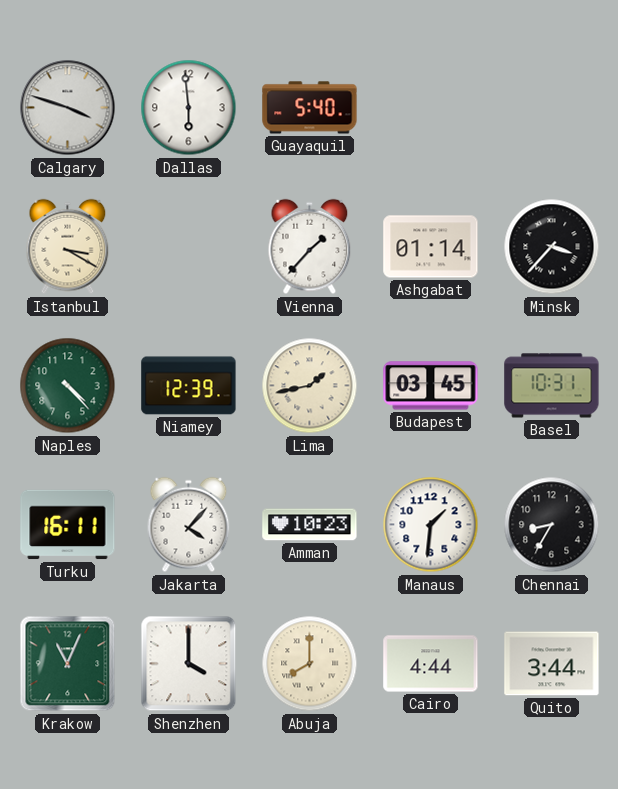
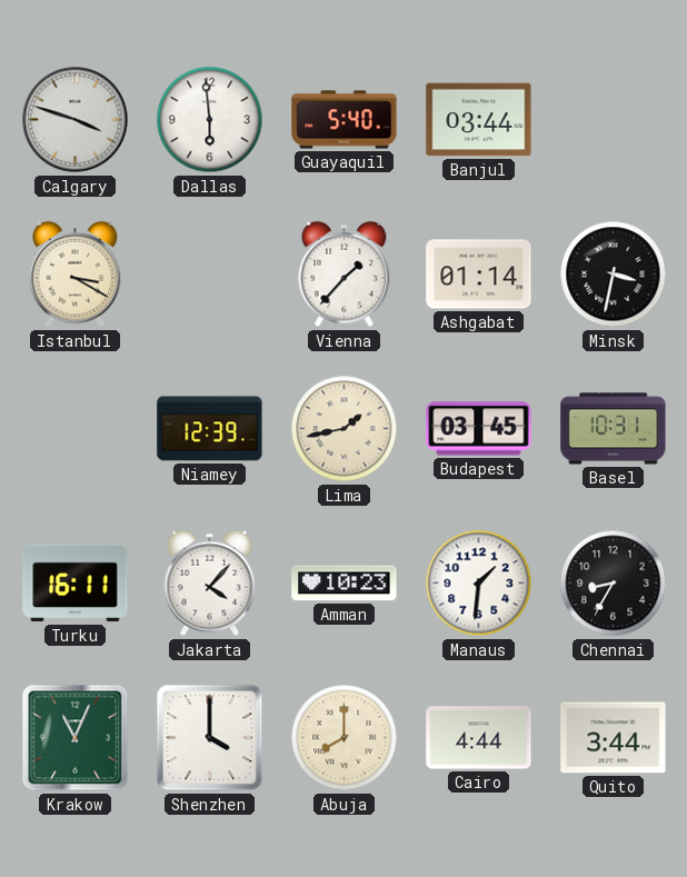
Banjul: none -> 03:44 (479, 120)
Minsk: 3:37 -> 3:32 (614, 275)
Naples: 4:23 -> none (68, 386)
